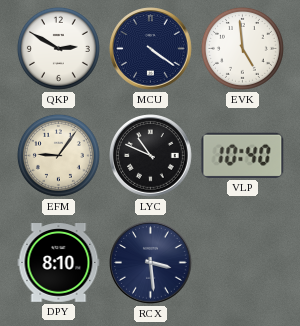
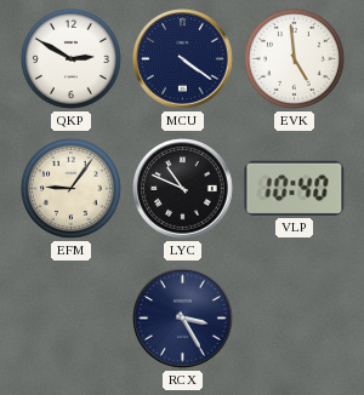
DPY: 8:10 -> none (59, 263)
RCX: 3:29 -> 3:25 (183, 319)
